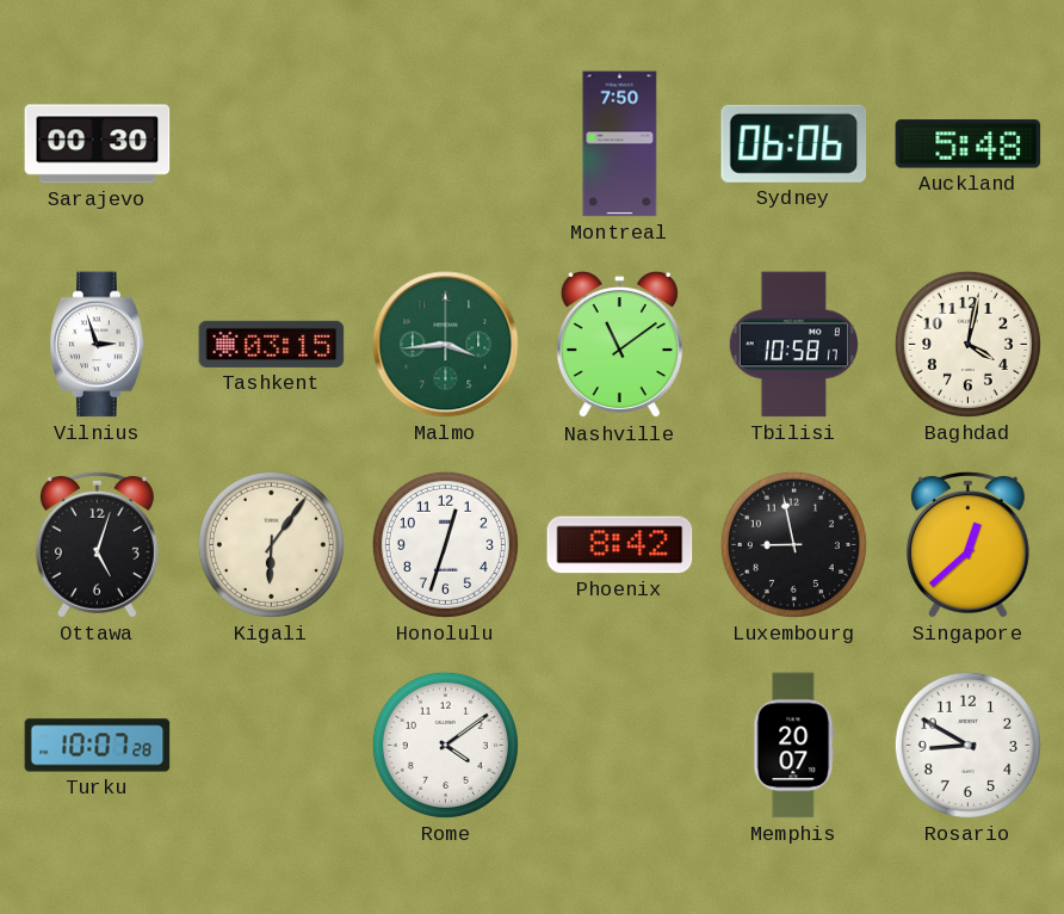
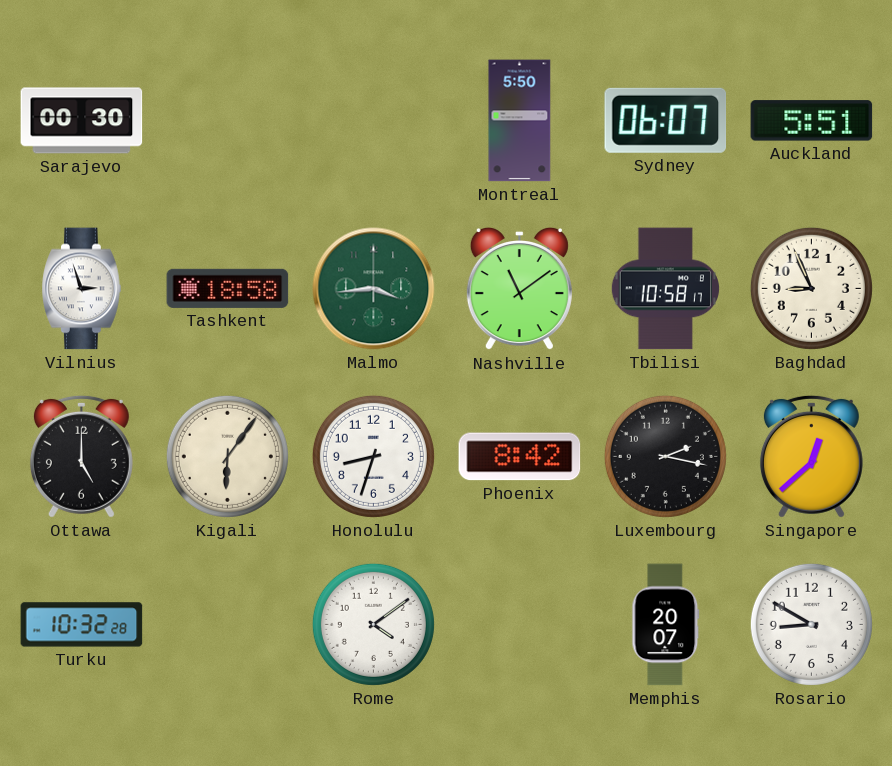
Montreal: 7:50 -> 5:50 (520, 121)
Sydney: 06:06 -> 06:07 (666, 120)
Auckland: 5:48 -> 5:51 (812, 121)
Tashkent: 03:15 -> 18:58 (228, 288)
Baghdad: 4:02 -> 8:56 (811, 288)
Ottawa: 5:03 -> 5:00 (81, 456)
Honolulu: 12:33 -> 8:33 (373, 456)
Luxembourg: 8:58 -> 2:17 (665, 456)
Turku: 10:07 -> 10:32 (82, 625)
